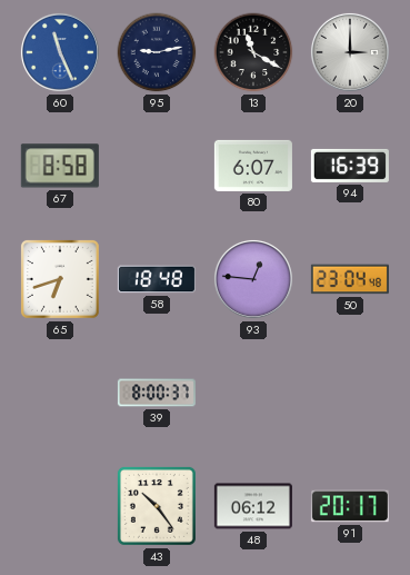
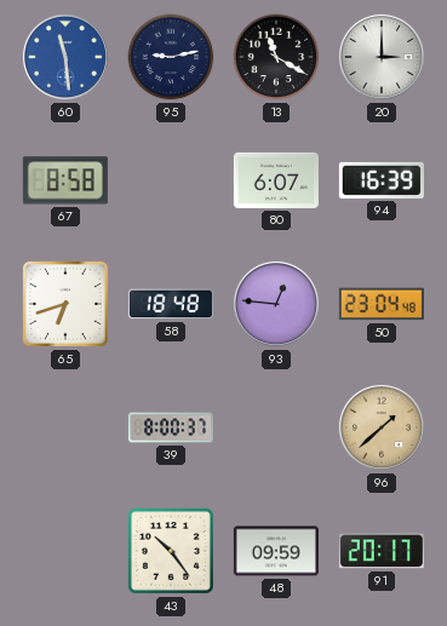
60: 11:26 -> 11:29 (65, 57)
96: none -> 1:38 (382, 427)
48: 06:12 -> 09:59 (276, 551)
